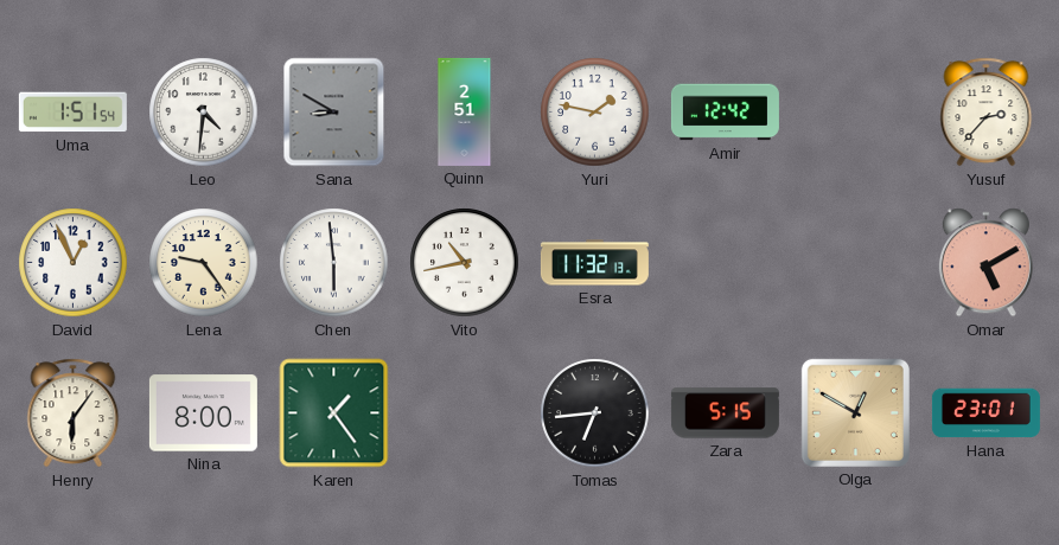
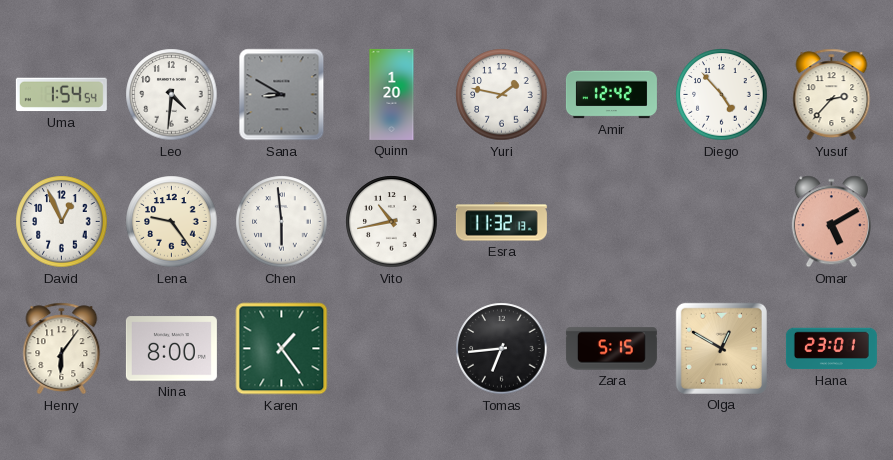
Uma: 1:51 -> 1:54 (61, 95)
Quinn: 2:51 -> 1:20 (392, 94)
Diego: none -> 4:53 (722, 95)
